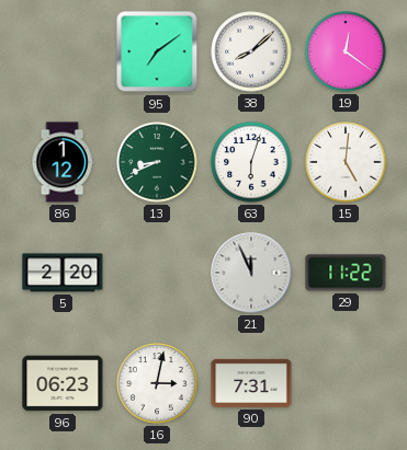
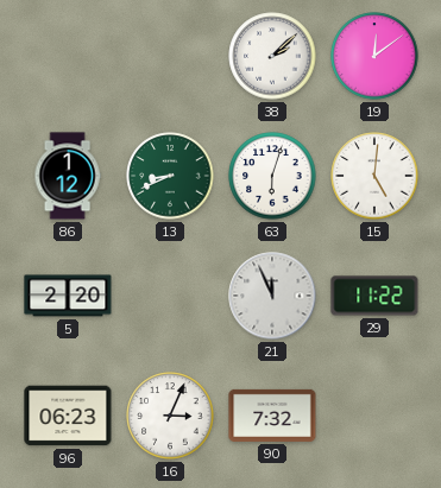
95: 7:09 -> none (157, 51)
38: 8:08 -> 2:08 (272, 56)
19: 12:21 -> 12:09 (374, 56)
16: 3:02 -> 3:04 (170, 416)
90: 7:31 -> 7:32 (272, 416)
